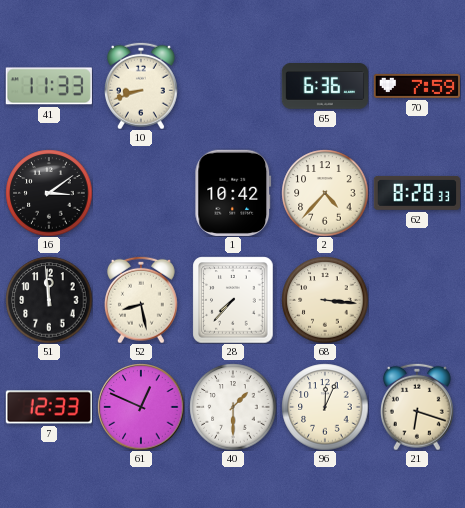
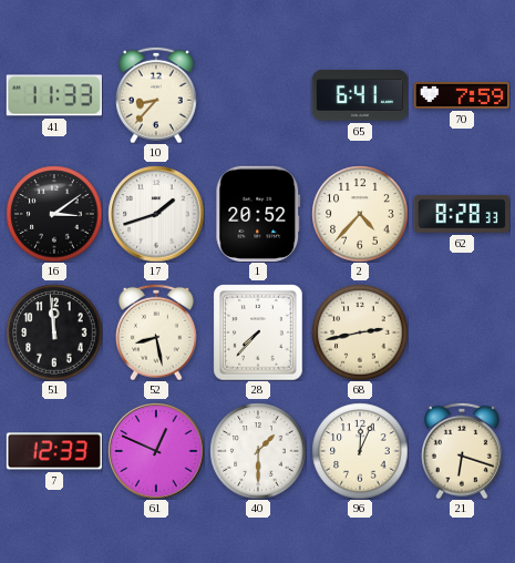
10: 8:42 -> 8:37 (156, 95)
65: 6:36 -> 6:41 (359, 96)
17: none -> 1:42 (156, 214)
1: 10:42 -> 20:52 (258, 214)
68: 3:16 -> 2:43 (360, 332)
